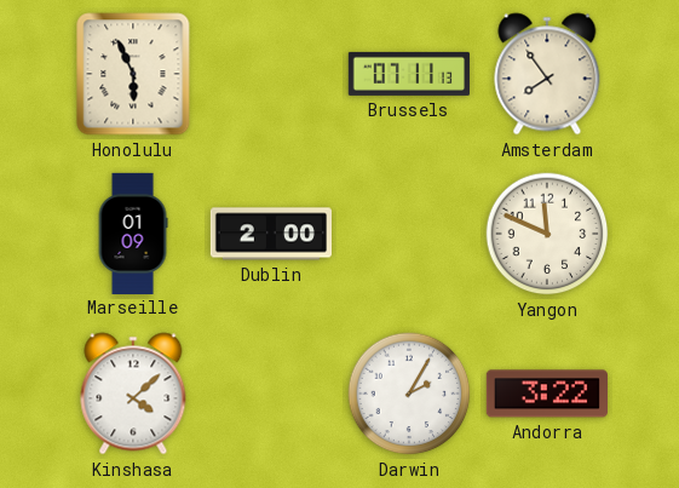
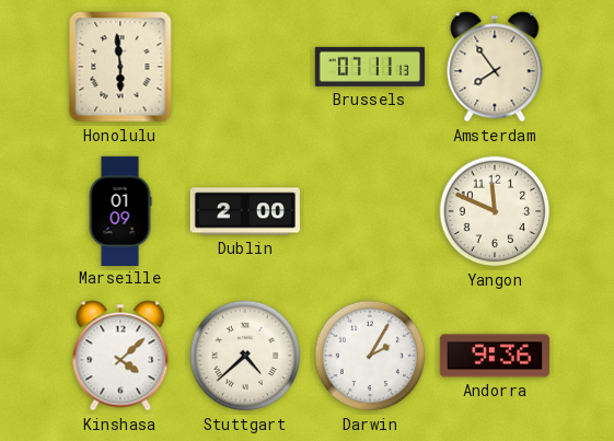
Honolulu: 5:56 -> 5:59 (120, 67)
Stuttgart: none -> 4:38 (245, 356)
Andorra: 3:22 -> 9:36 (495, 356)
